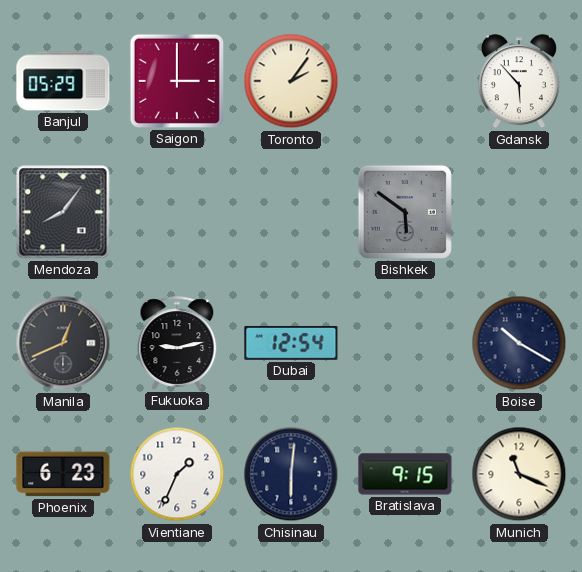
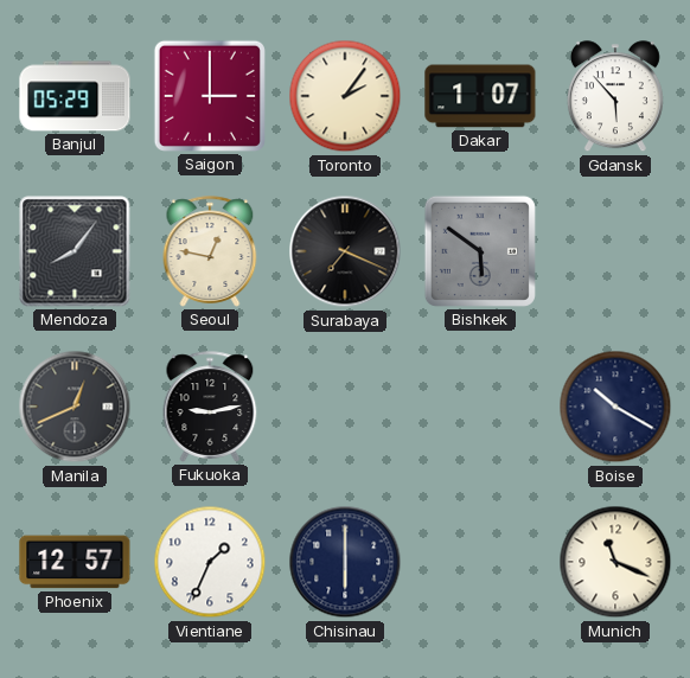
Dakar: none -> 1:07 (480, 96)
Seoul: none -> 12:47 (210, 251)
Surabaya: none -> 7:19 (345, 251)
Dubai: 12:54 -> none (291, 343)
Phoenix: 6:23 -> 12:57 (75, 562)
Chisinau: 6:01 -> 6:00 (345, 562)
Bratislava: 9:15 -> none (405, 474)
